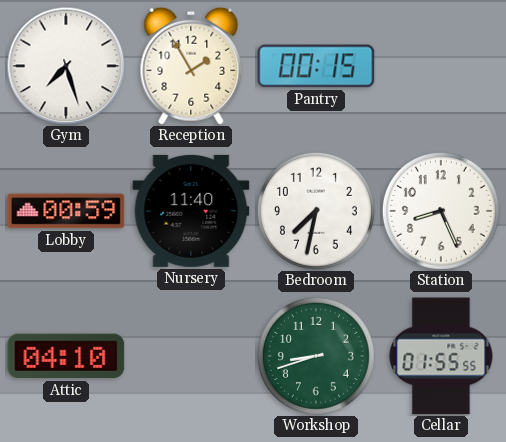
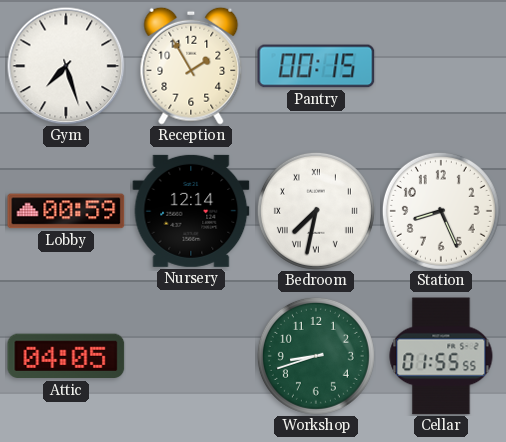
Nursery: 11:40 -> 12:14 (191, 211)
Bedroom numerals: Arabic -> Roman (316, 211)
Attic: 04:10 -> 04:05 (66, 356)
